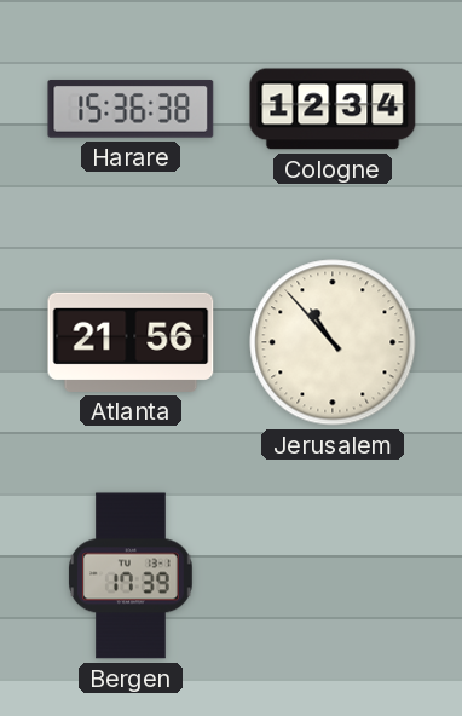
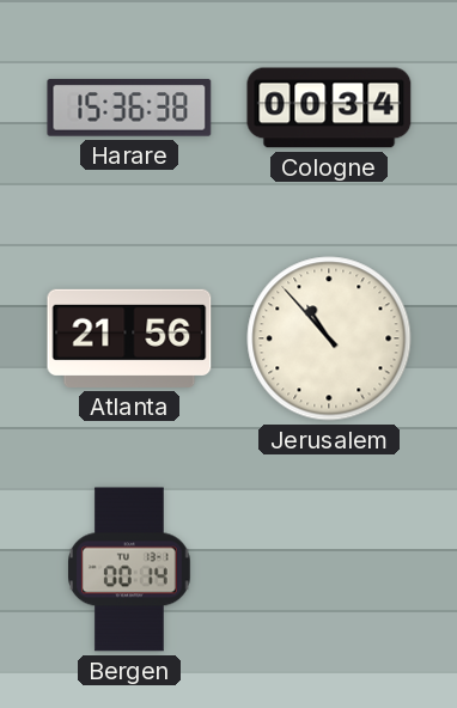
Cologne: 12:34 -> 00:34 (329, 108)
Bergen: 17:39 -> 00:14 (130, 569)
